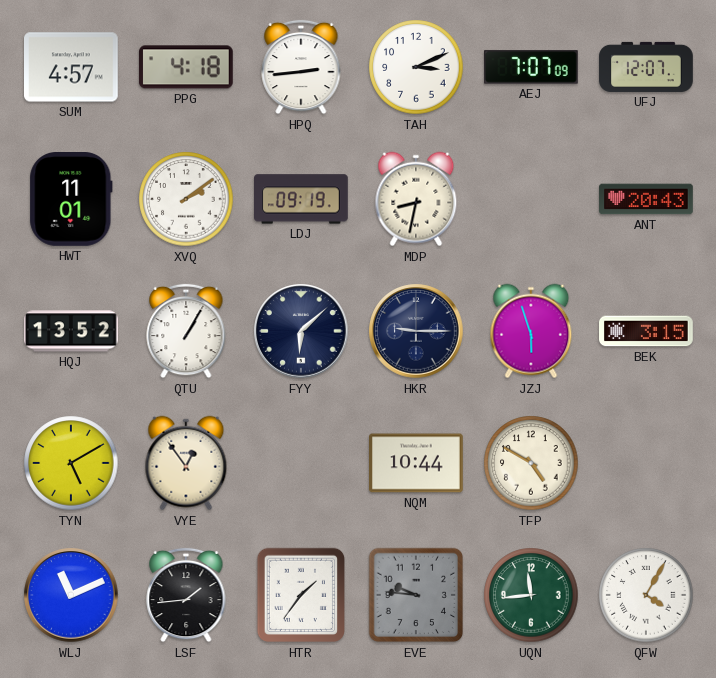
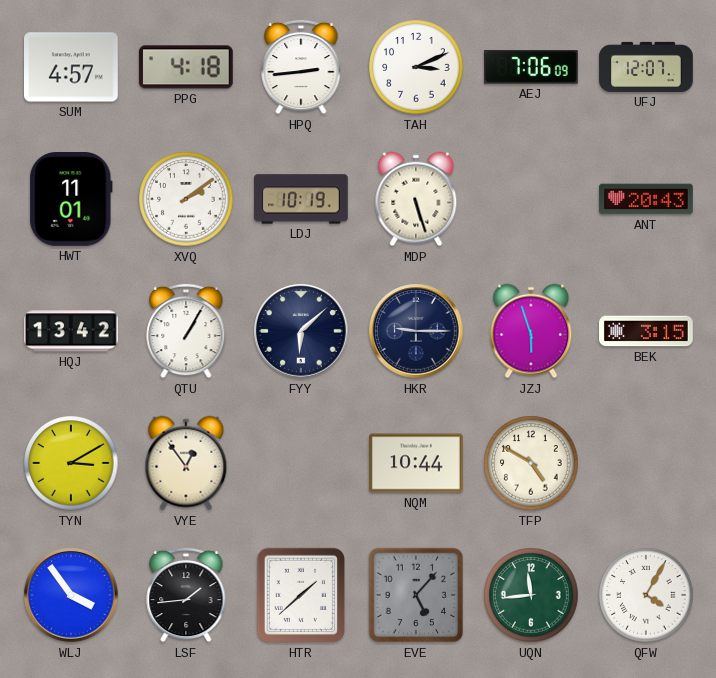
AEJ: 7:07 -> 7:06 (532, 67)
LDJ: 09:19 -> 10:19 (302, 199)
MDP: 8:32 -> 5:27 (416, 199)
HQJ: 13:52 -> 13:42 (72, 331)
TYN: 5:10 -> 3:10 (71, 463)
WLJ: 11:11 -> 3:54 (71, 595)
HTR: 1:36 -> 1:38 (301, 595)
EVE: 9:46 -> 5:07 (416, 595)
